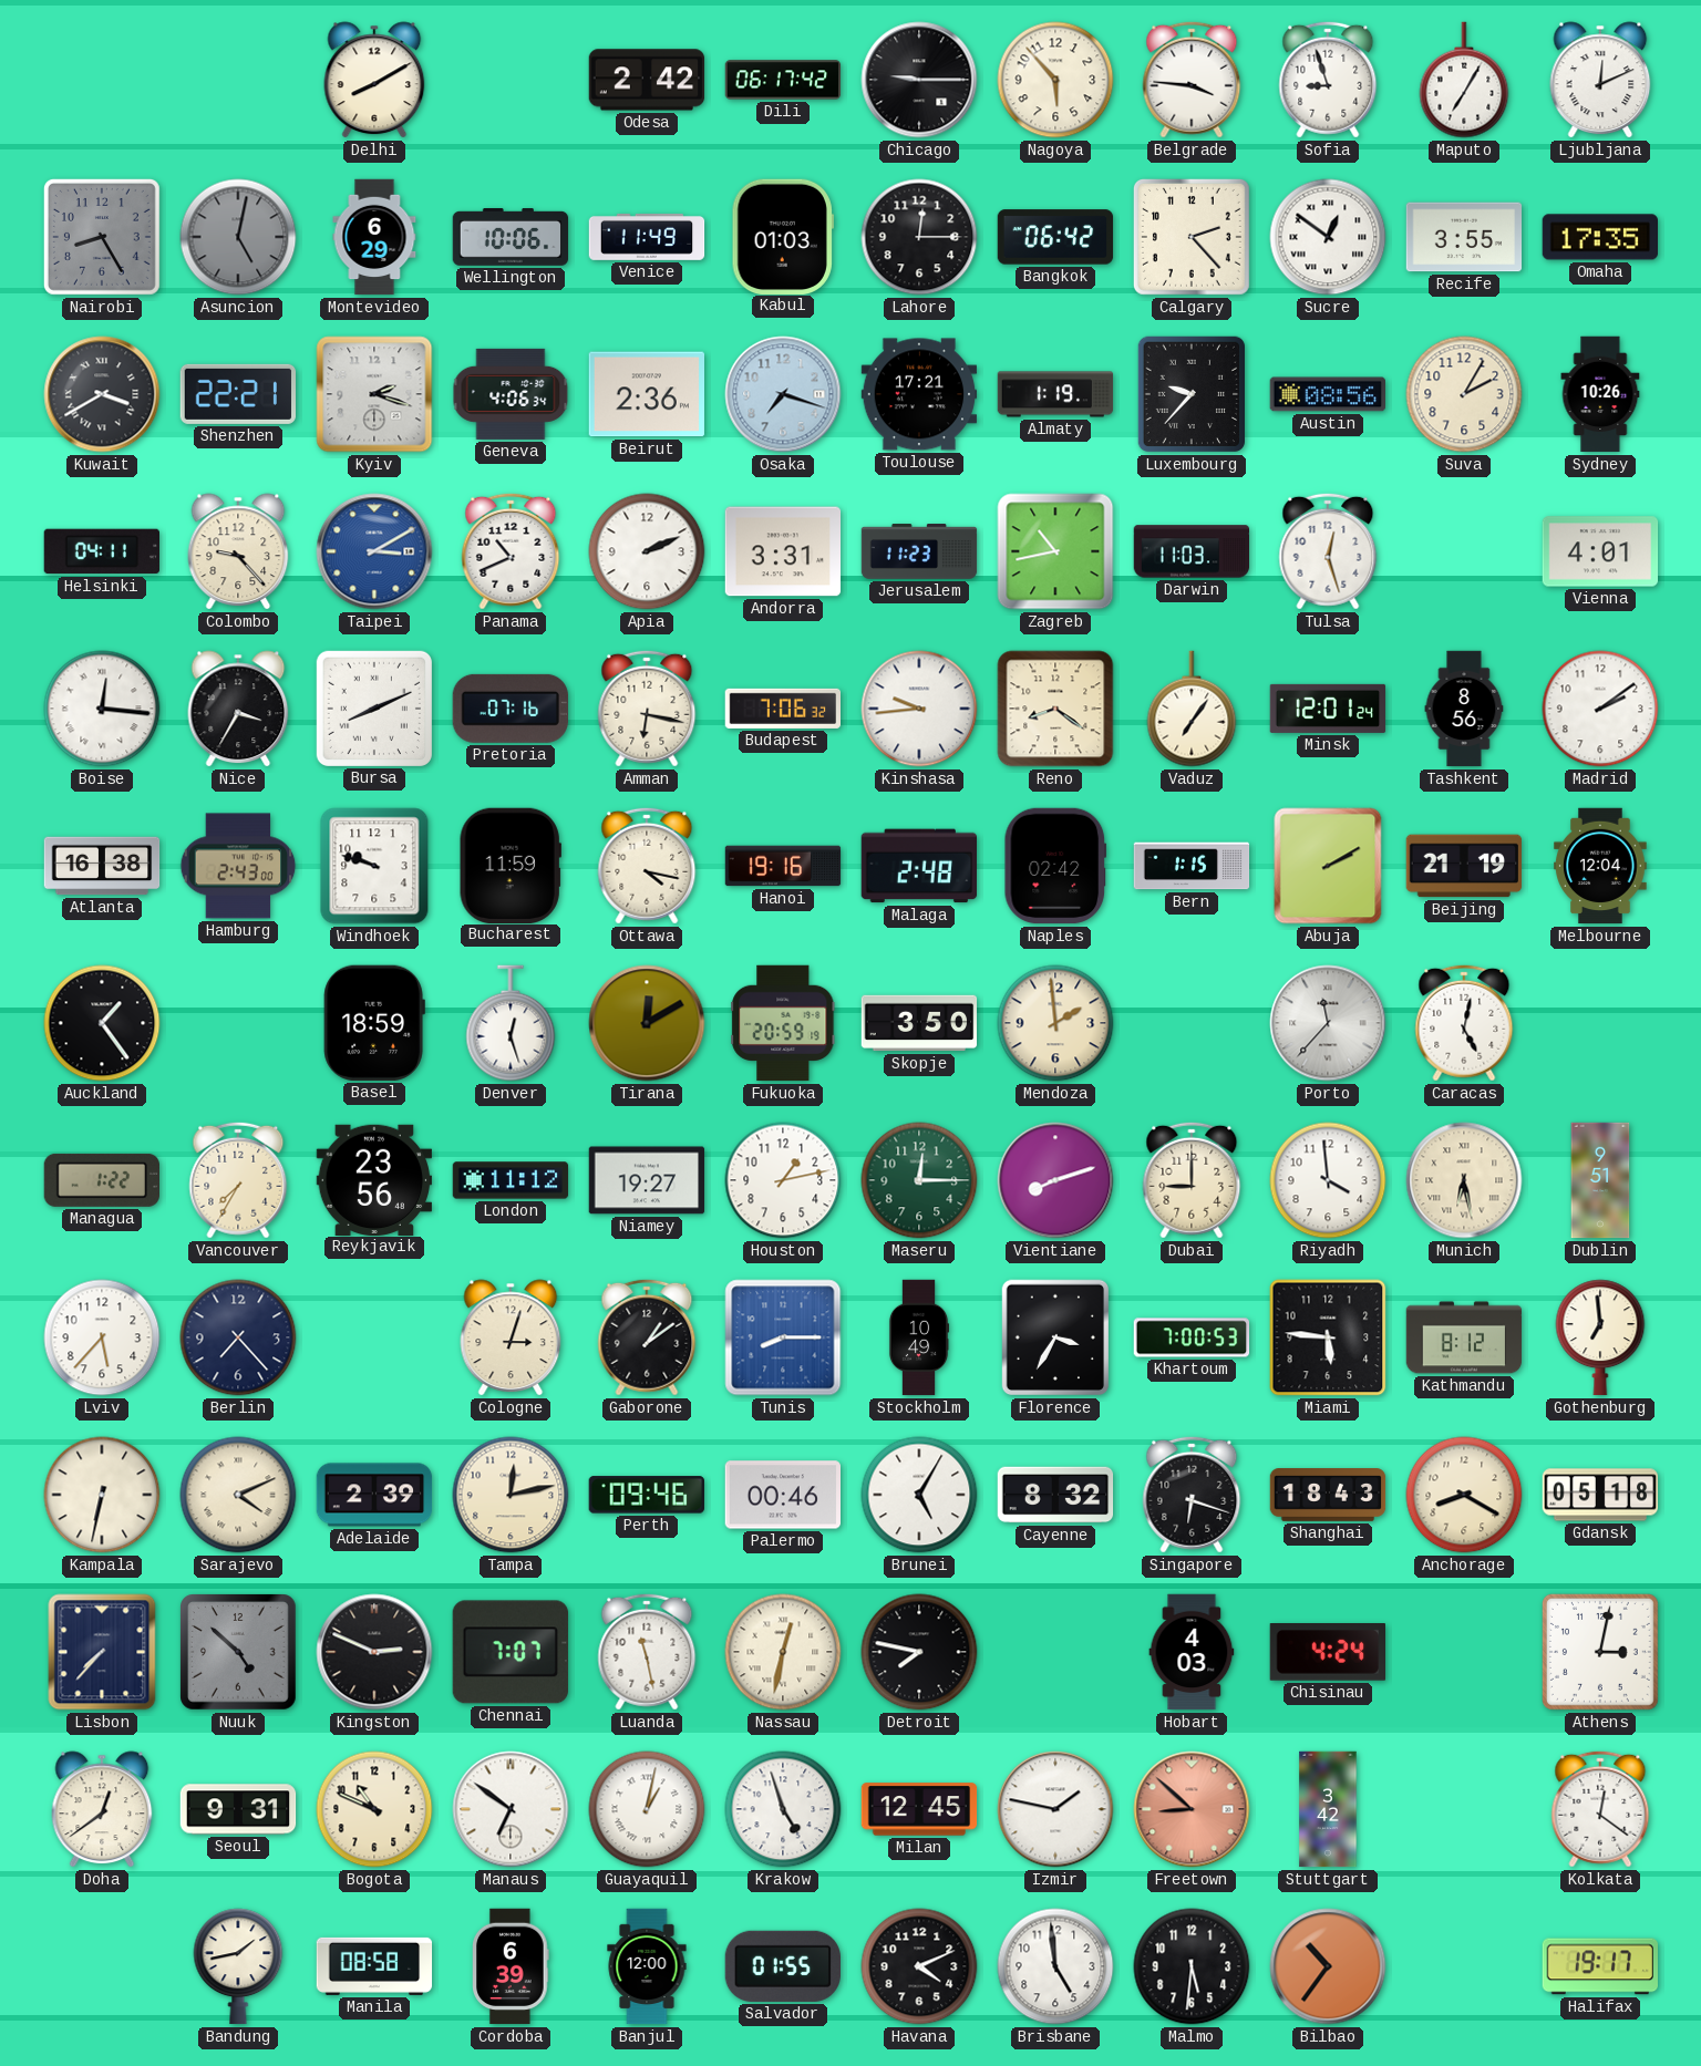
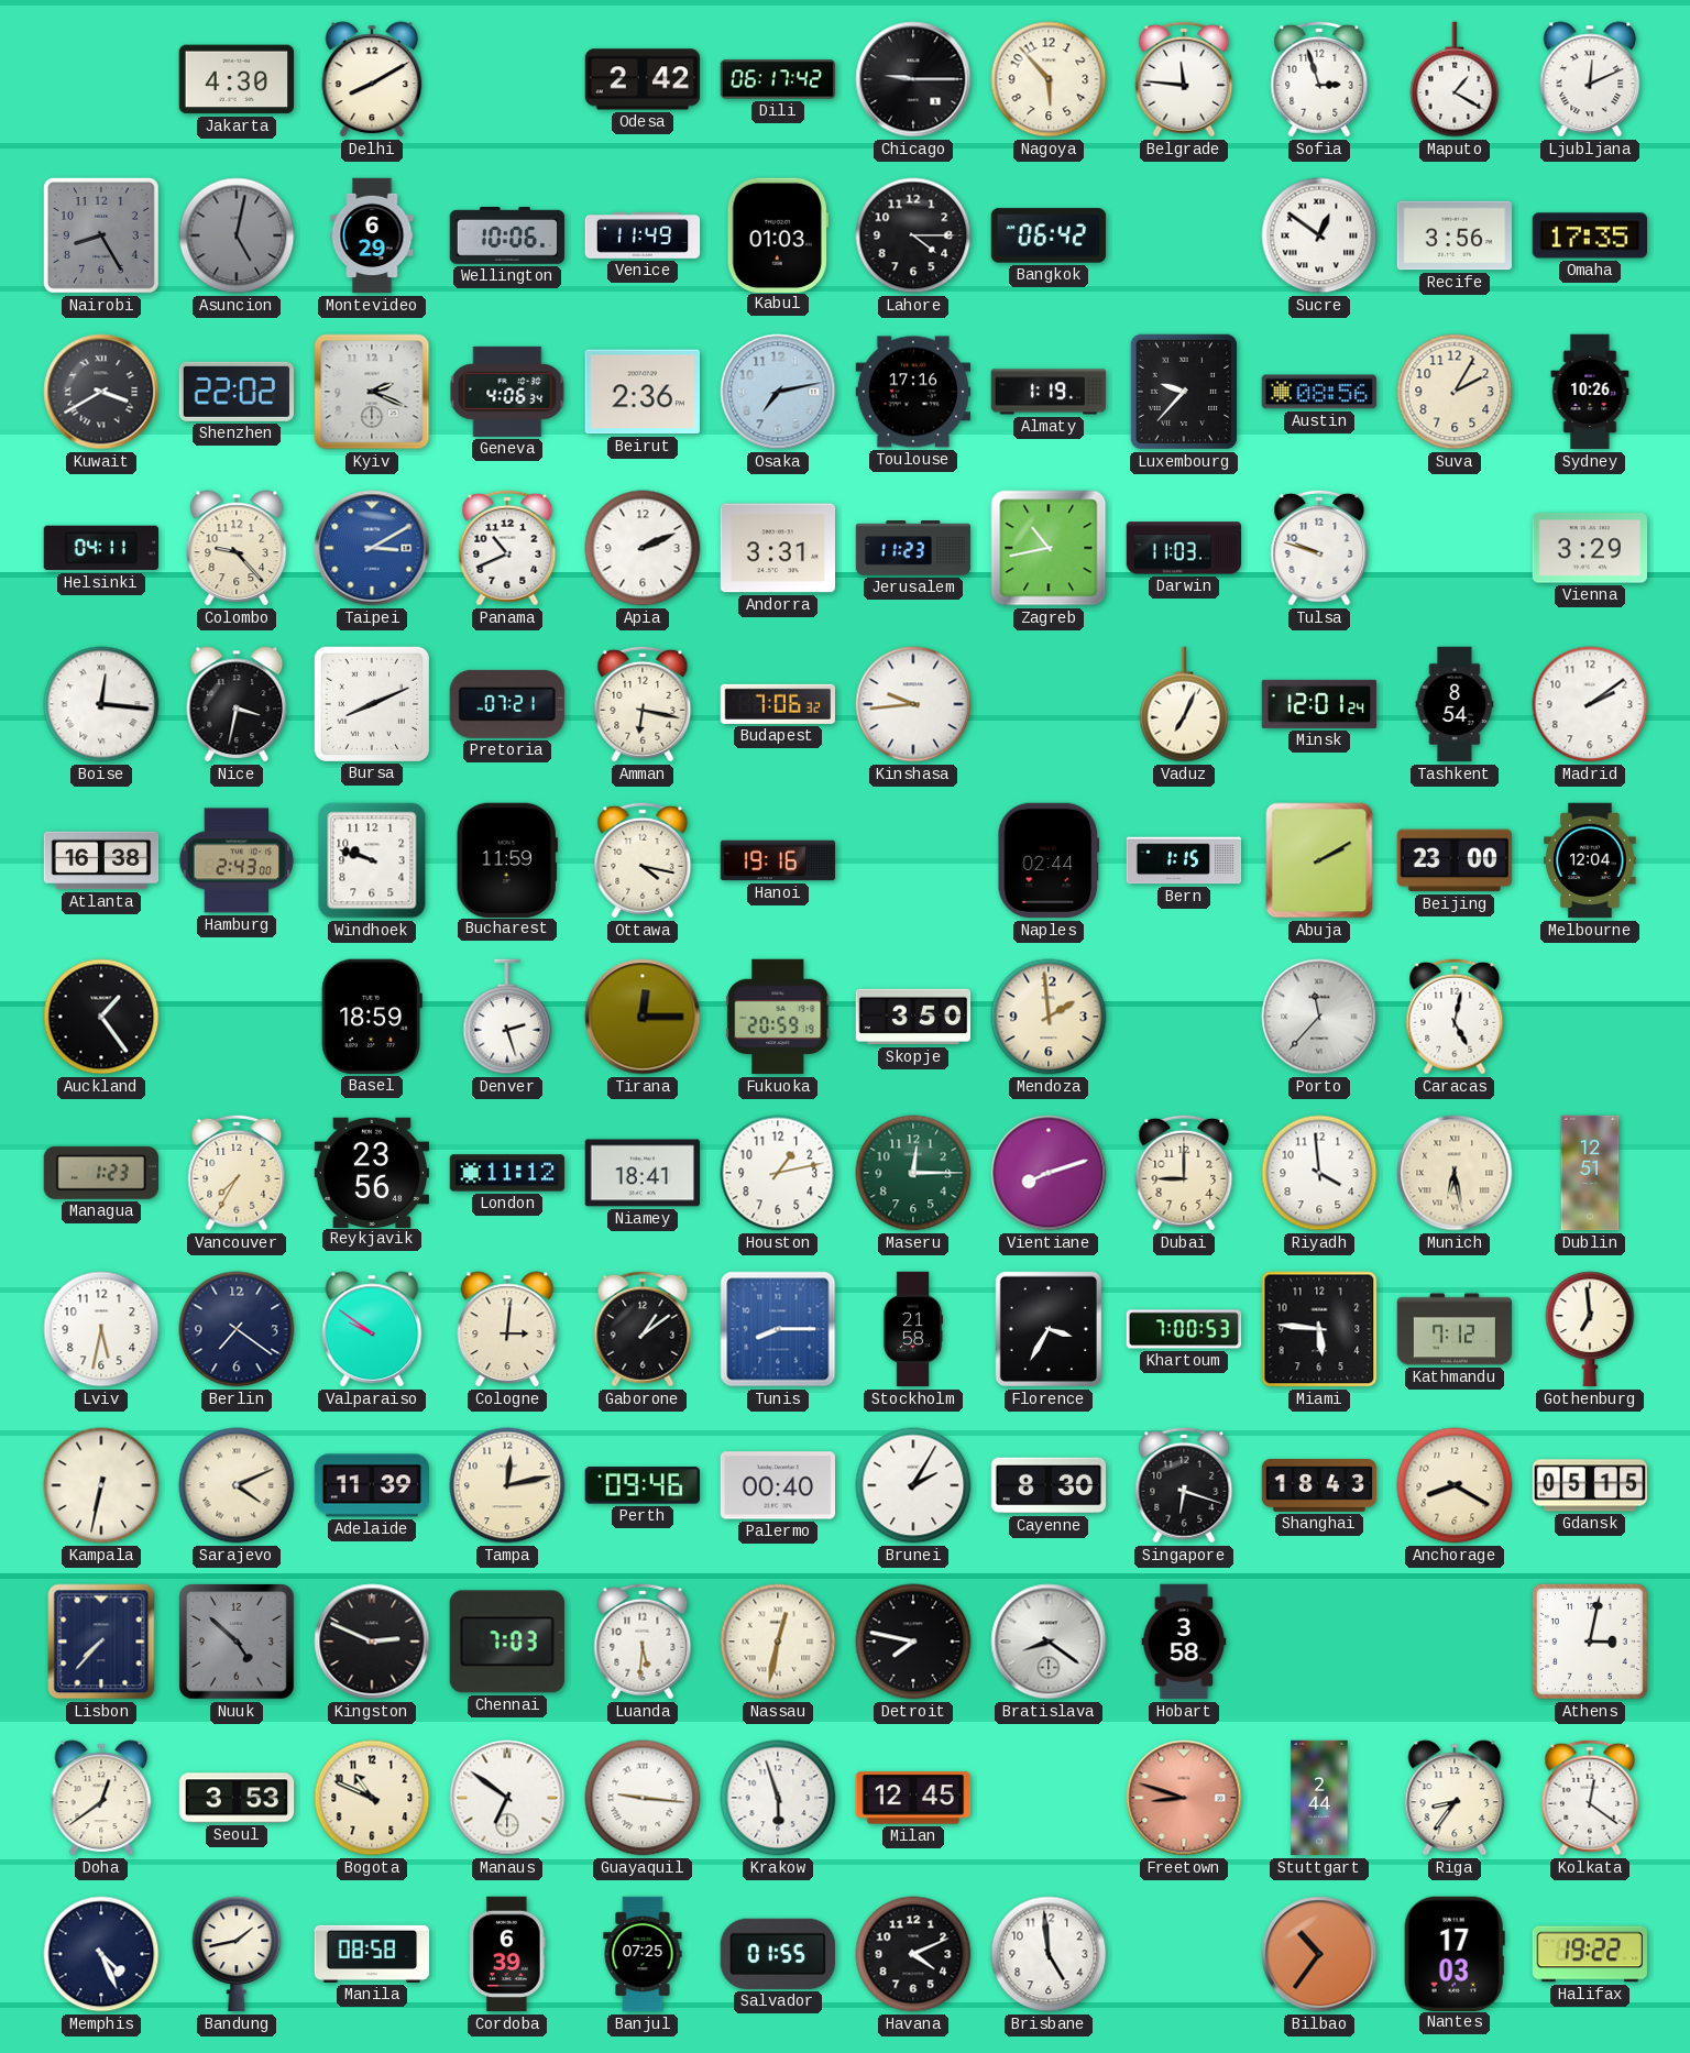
Jakarta: none -> 4:30 (235, 79)
Belgrade: 3:46 -> 11:46 (1184, 79)
Sofia: 8:57 -> 2:57 (1319, 79)
Maputo: 7:05 -> 1:20 (1455, 79)
Lahore: 12:15 -> 4:15 (913, 235)
Calgary: 2:23 -> none (1192, 237)
Recife: 3:55 -> 3:56 (1455, 235)
Shenzhen: 22:21 -> 22:02 (237, 392)
Kyiv: 2:18 -> 2:19 (372, 392)
Osaka: 7:18 -> 7:13 (778, 392)
Toulouse: 17:21 -> 17:16 (913, 392)
Tulsa: 12:27 -> 9:48 (1319, 548)
Vienna: 4:01 -> 3:29 (1590, 548)
Nice: 3:35 -> 3:32 (237, 704)
Pretoria: 07:16 -> 07:21 (507, 704)
Reno: 8:21 -> none (1055, 709)
Vaduz: 7:06 -> 7:04 (1184, 704)
Tashkent: 8:56 -> 8:54 (1455, 704)
Malaga: 2:48 -> none (918, 866)
Naples: 02:42 -> 02:44 (1049, 860)
Beijing: 21:19 -> 23:00 (1455, 860)
Denver: 12:27 -> 2:27 (507, 1017)
Tirana: 12:10 -> 12:15 (643, 1017)
Managua: 1:22 -> 1:23 (100, 1173)
Niamey: 19:27 -> 18:41 (643, 1173)
Dublin: 9:51 -> 12:51 (1590, 1173)
Lviv: 5:37 -> 5:32 (101, 1329)
Berlin: 7:23 -> 7:21 (237, 1329)
Valparaiso: none -> 9:51 (372, 1329)
Cologne: 3:03 -> 3:01 (507, 1329)
Stockholm: 10:49 -> 21:58 (913, 1329)
Kathmandu: 8:12 -> 7:12 (1455, 1329)
Adelaide: 2:39 -> 11:39 (372, 1485)
Palermo: 00:46 -> 00:40 (778, 1485)
Brunei: 5:05 -> 2:05 (913, 1485)
Cayenne: 8:32 -> 8:30 (1049, 1485)
Gdansk: 05:18 -> 05:15 (1590, 1485)
Chennai: 7:07 -> 7:03 (507, 1642)
Luanda: 11:28 -> 5:31 (643, 1642)
Bratislava: none -> 8:21 (1049, 1642)
Hobart: 4:03 -> 3:58 (1184, 1642)
Chisinau: 4:24 -> none (1327, 1653)
Seoul: 9:31 -> 3:53 (237, 1798)
Guayaquil: 1:02 -> 9:16 (643, 1798)
Krakow: 4:57 -> 5:57 (778, 1798)
Izmir: 1:47 -> none (1055, 1809)
Freetown: 8:52 -> 8:48 (1184, 1798)
Stuttgart: 3:42 -> 2:44 (1319, 1798)
Riga: none -> 8:36 (1455, 1798)
Memphis: none -> 4:26 (101, 1954)
Banjul: 12:00 -> 07:25 (643, 1954)
Malmo: 5:31 -> none (1192, 1966)
Nantes: none -> 17:03 (1455, 1953)
Halifax: 19:17 -> 19:22 (1589, 1954)
